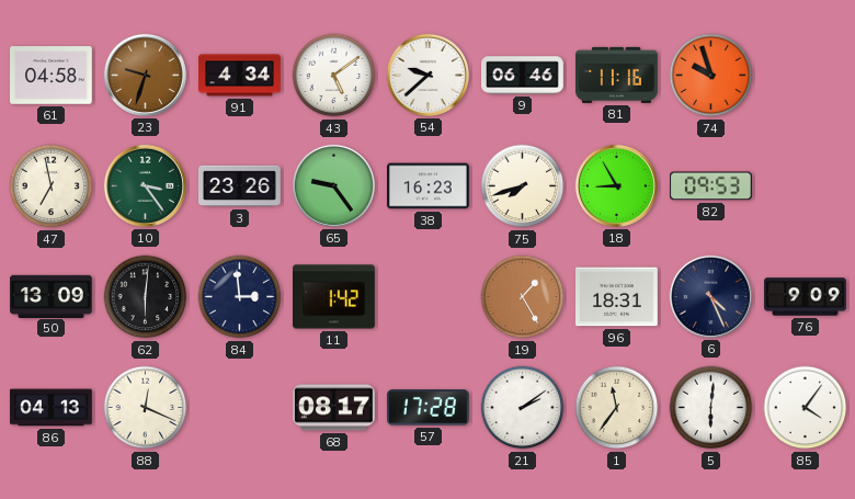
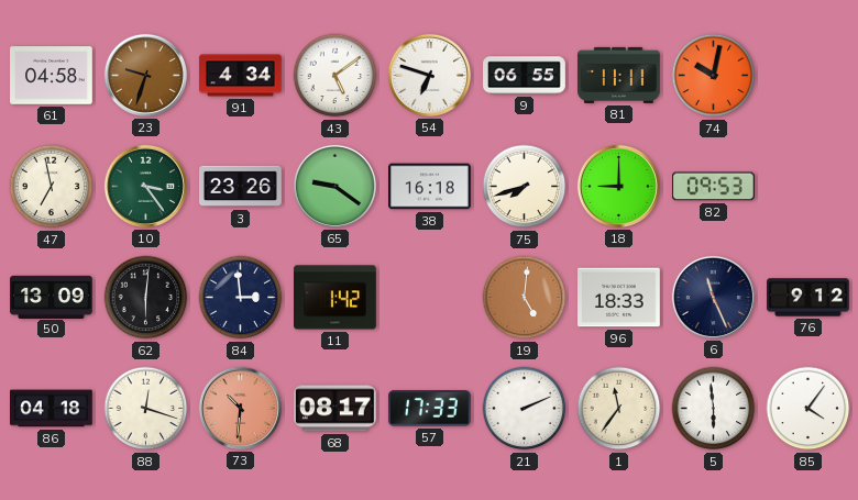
54: 9:38 -> 6:48 (429, 75)
9: 06:46 -> 06:55 (525, 76)
81: 11:16 -> 11:11 (619, 75)
74: 9:57 -> 10:02 (714, 76)
65: 9:24 -> 9:21 (334, 186)
38: 16:23 -> 16:18 (430, 187)
18: 8:55 -> 9:00 (618, 186)
19: 1:25 -> 5:01 (525, 298)
96: 18:31 -> 18:33 (619, 298)
6: 4:26 -> 11:26 (713, 297)
76: 9:09 -> 9:12 (809, 298)
86: 04:13 -> 04:18 (52, 409)
88: 12:19 -> 12:18 (146, 409)
73: none -> 10:31 (240, 408)
57: 17:28 -> 17:33 (430, 409)
21: 2:09 -> 2:11 (525, 409)
5: 6:01 -> 5:59 (714, 409)
